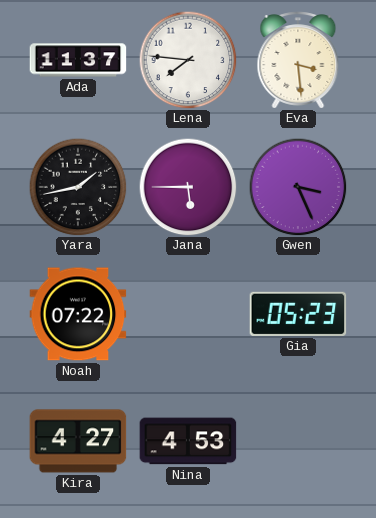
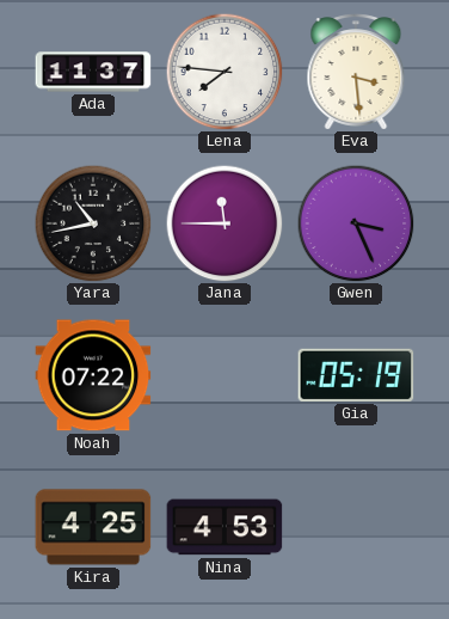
Yara: 1:43 -> 10:43 (93, 223)
Jana: 5:45 -> 11:45 (224, 223)
Gia: 05:23 -> 05:19 (356, 375)
Kira: 4:27 -> 4:25 (93, 527)
